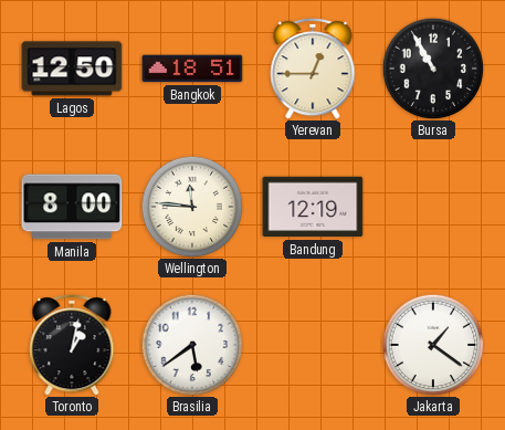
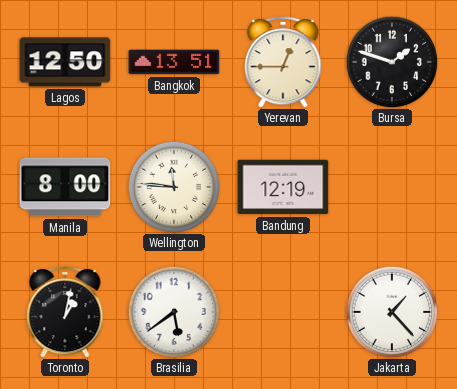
Bangkok: 18:51 -> 13:51 (174, 62)
Bursa: 10:55 -> 1:48 (392, 62)
Jakarta: 1:21 -> 1:23 (392, 312)
